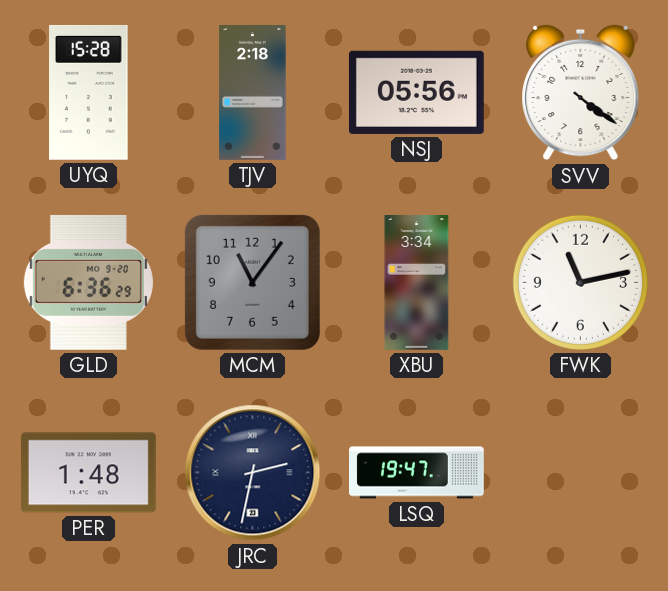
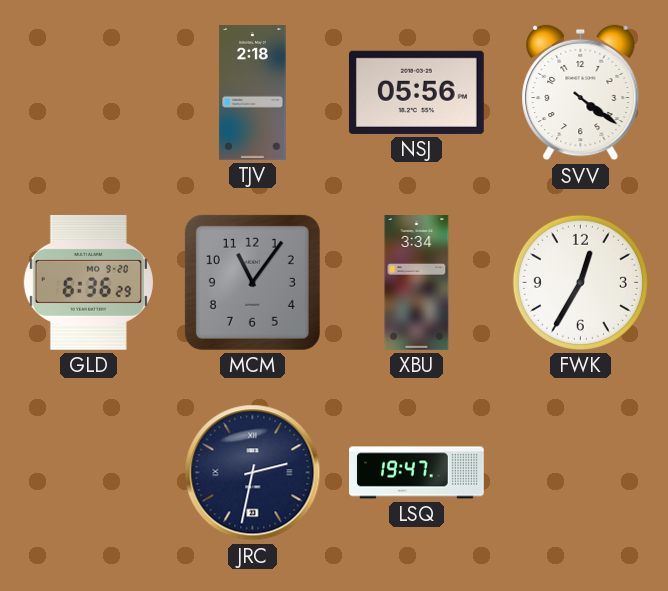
UYQ: 15:28 -> none (89, 92)
FWK: 11:13 -> 12:35 (580, 282)
PER: 1:48 -> none (88, 473)
